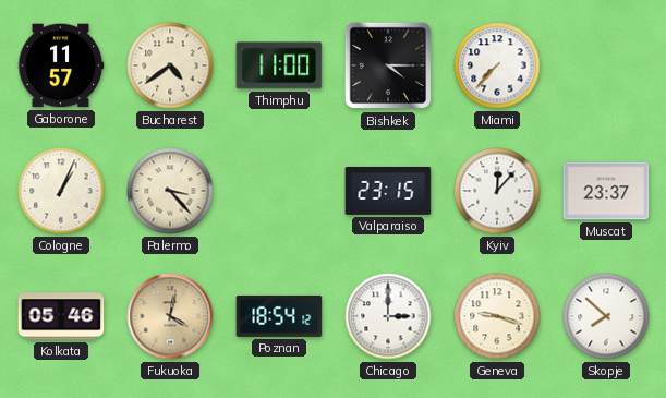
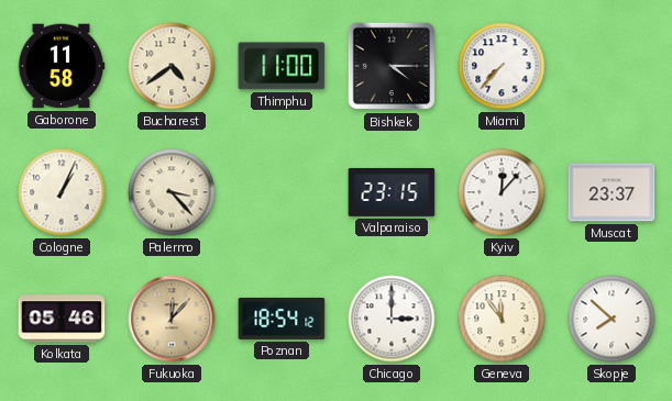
Gaborone: 11:57 -> 11:58 (62, 66)
Fukuoka: 4:02 -> 12:07 (172, 319)
Geneva: 9:18 -> 11:54 (502, 319)
